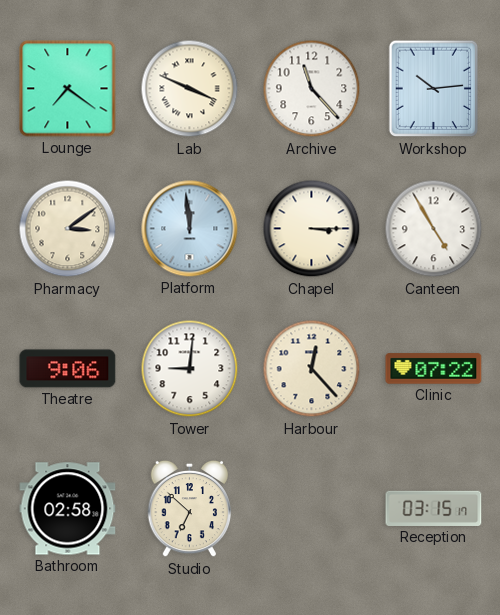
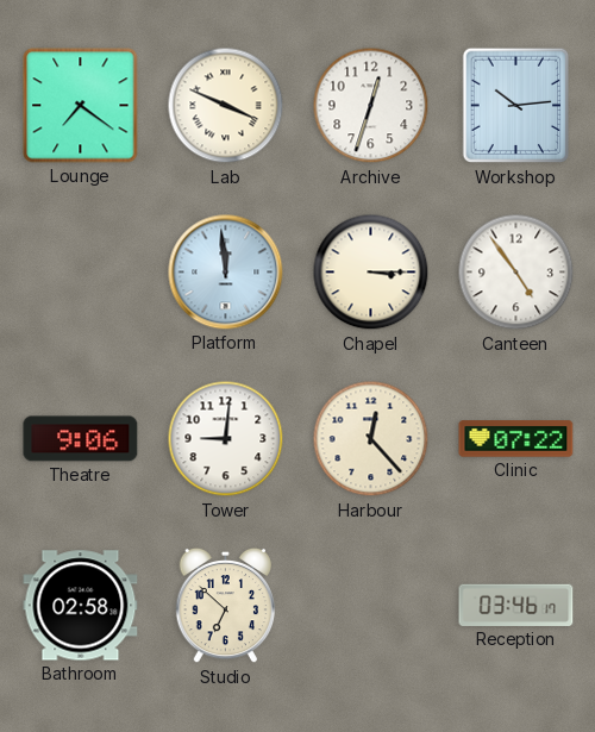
Archive: 11:23 -> 12:33 (371, 106)
Pharmacy: 3:09 -> none (68, 229)
Canteen: 4:55 -> 4:54 (516, 273)
Reception: 03:15 -> 03:46 (516, 605)
